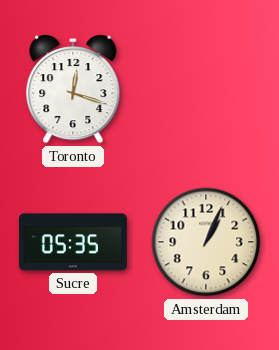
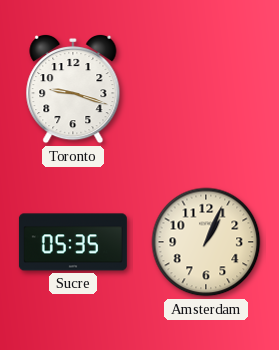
Toronto: 12:18 -> 9:18 (73, 89)
